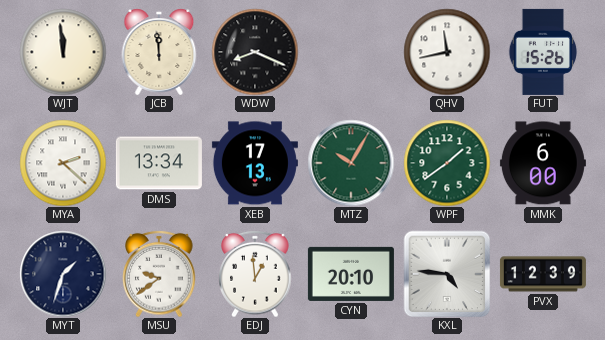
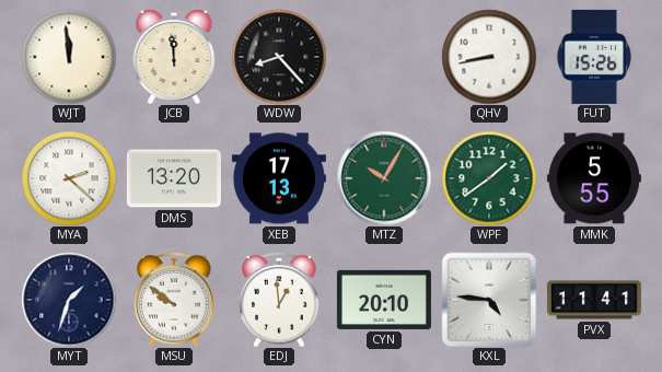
WDW: 8:19 -> 8:23 (279, 57)
QHV: 11:43 -> 8:43 (489, 57)
DMS: 13:34 -> 13:20 (174, 178)
MMK: 6:00 -> 5:55 (594, 178)
MSU: 9:39 -> 9:51 (174, 300)
PVX: 12:39 -> 11:41 (594, 300)
